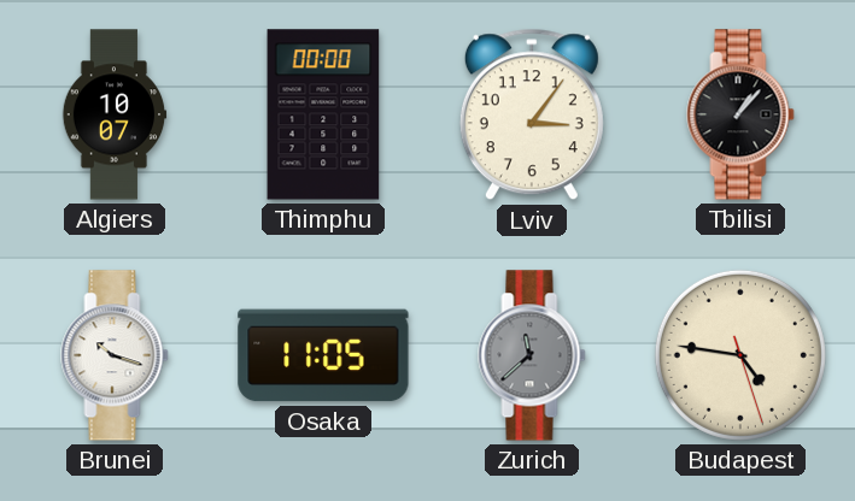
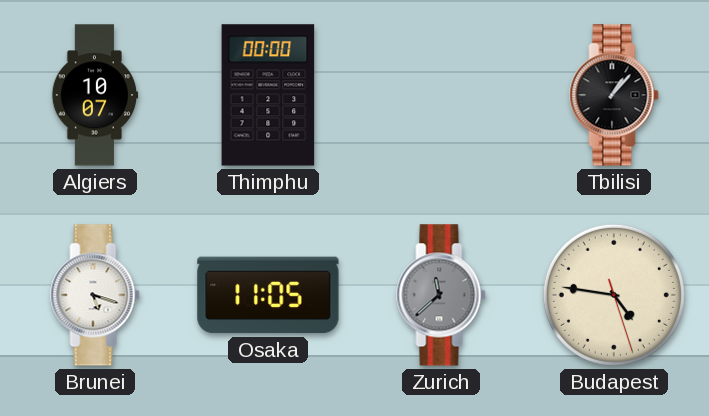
Lviv: 3:06 -> none (532, 114)
Brunei: 10:18 -> 5:18 (95, 295)
